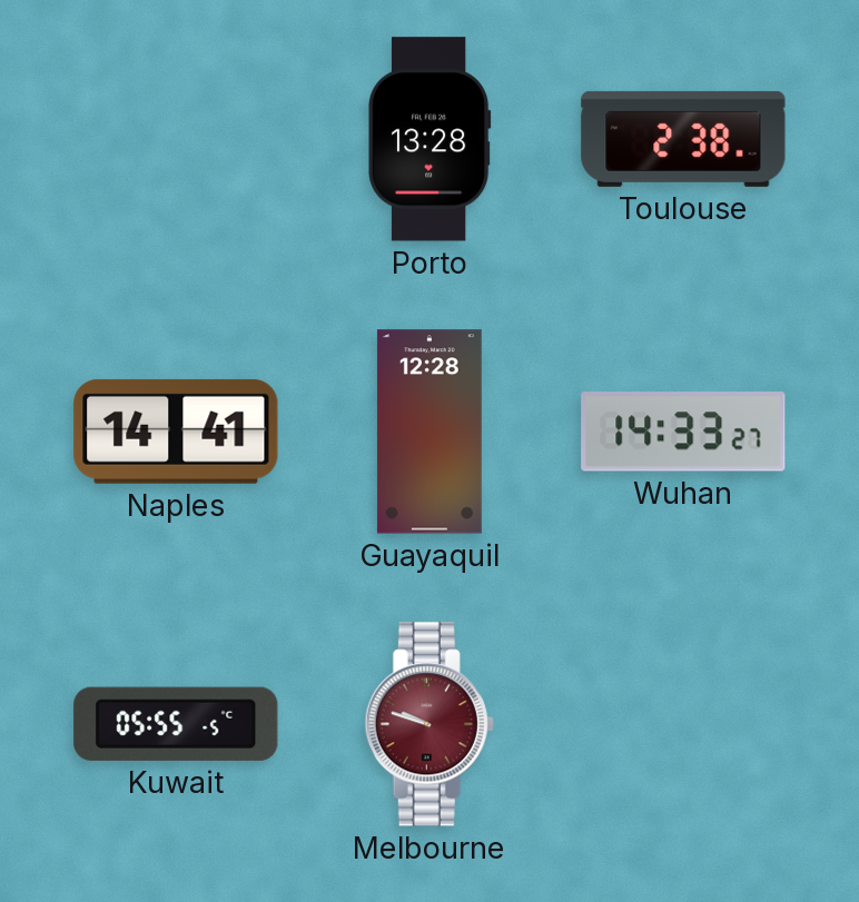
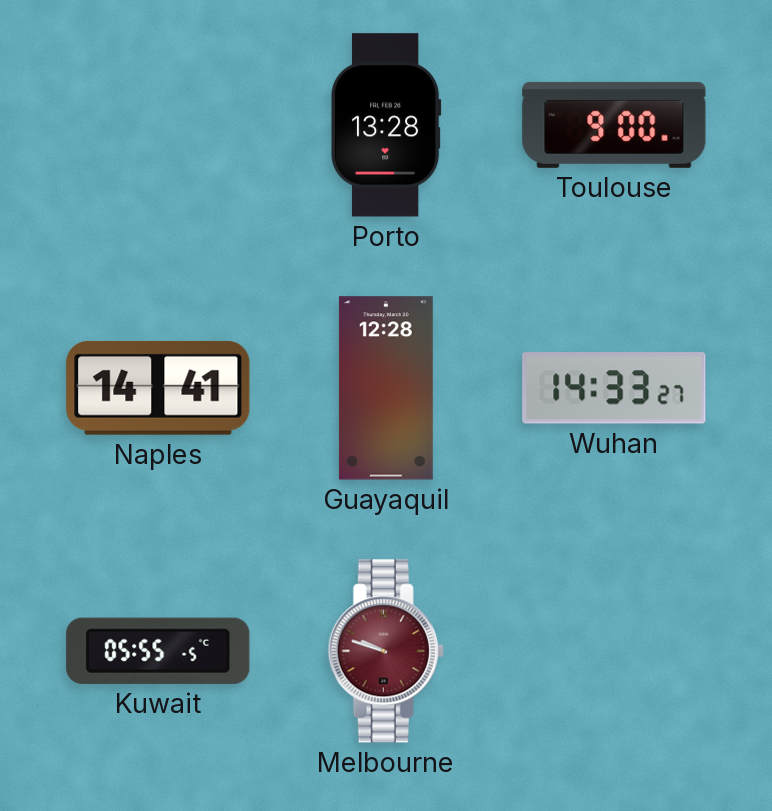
Toulouse: 2:38 -> 9:00 (614, 125)
